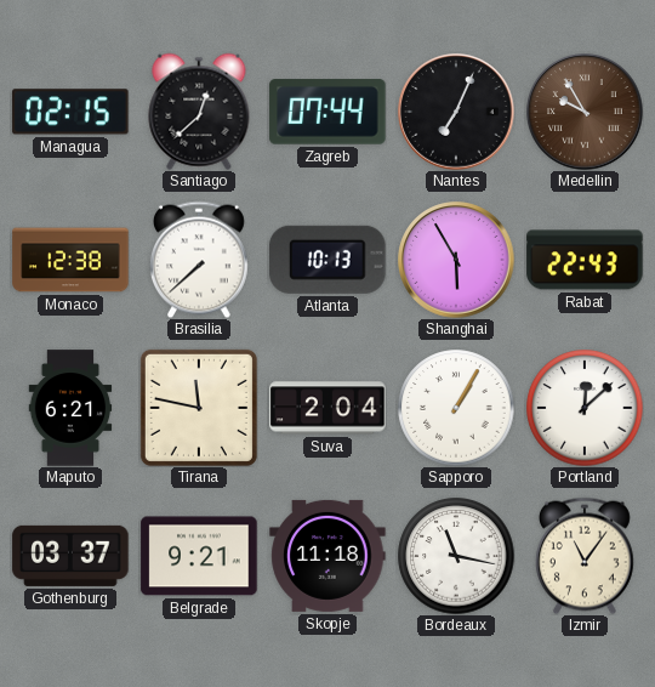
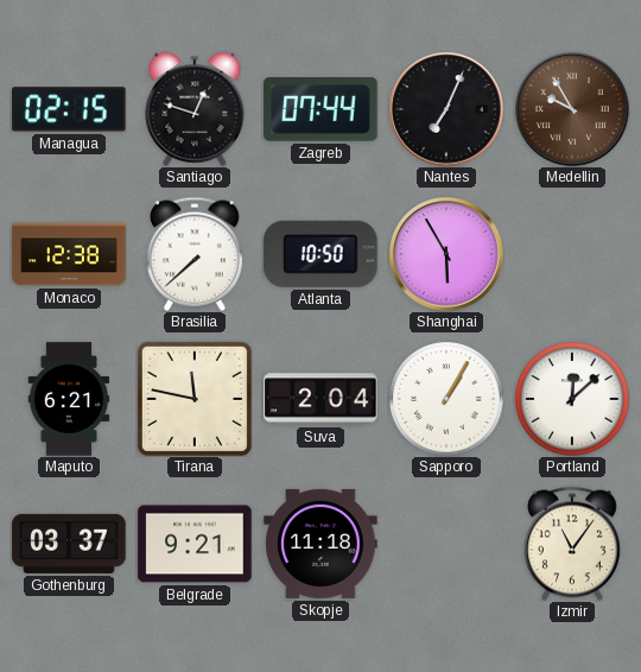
Santiago: 12:38 -> 12:48 (195, 109)
Atlanta: 10:13 -> 10:50 (320, 254)
Rabat: 22:43 -> none (585, 260)
Bordeaux: 11:17 -> none (456, 556)
